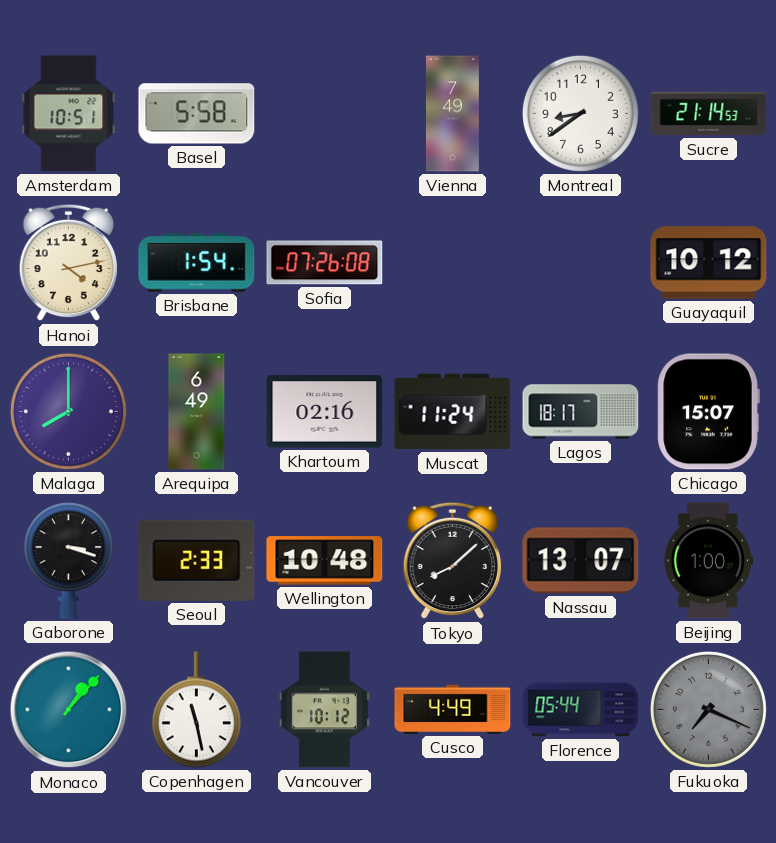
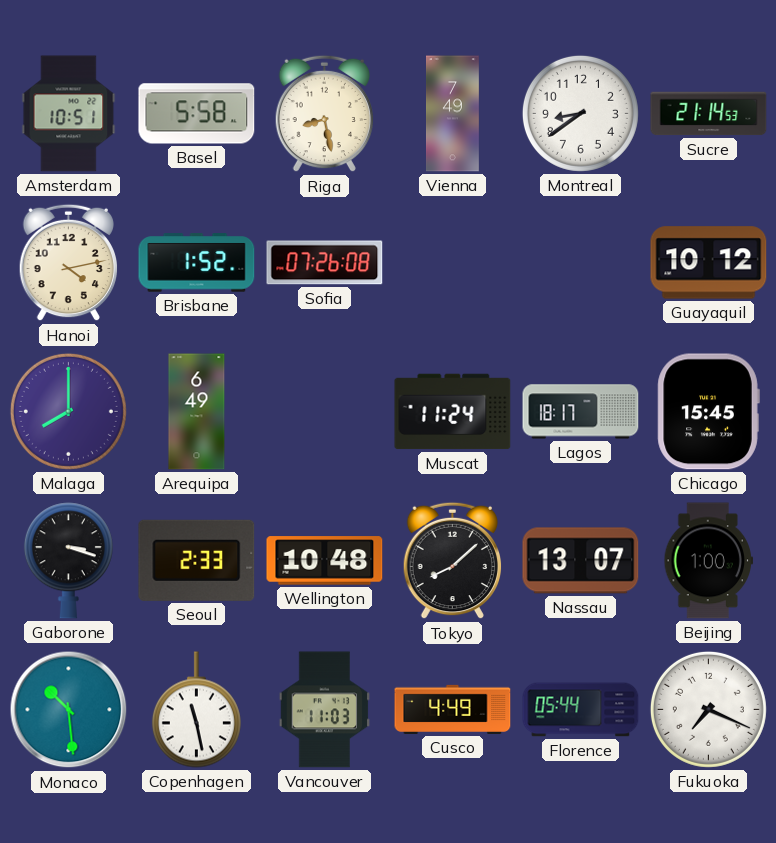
Riga: none -> 8:28 (324, 114)
Brisbane: 1:54 -> 1:52 (197, 263)
Khartoum: 02:16 -> none (325, 412)
Chicago: 15:07 -> 15:45 (708, 412)
Monaco: 1:07 -> 10:29 (69, 710)
Vancouver: 10:12 -> 11:03 (325, 710)
Fukuoka dial: grey -> white (708, 709)
